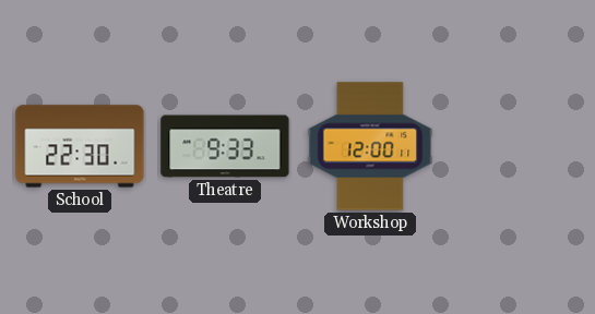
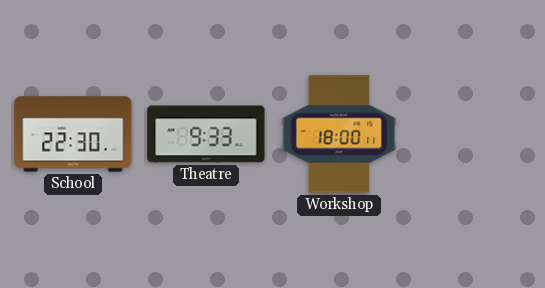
Workshop: 12:00 -> 18:00 (339, 134)
